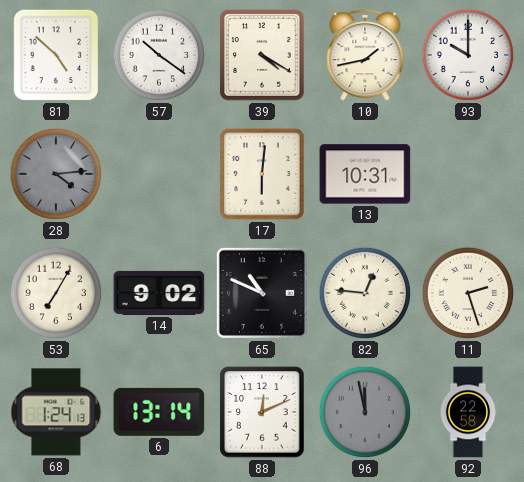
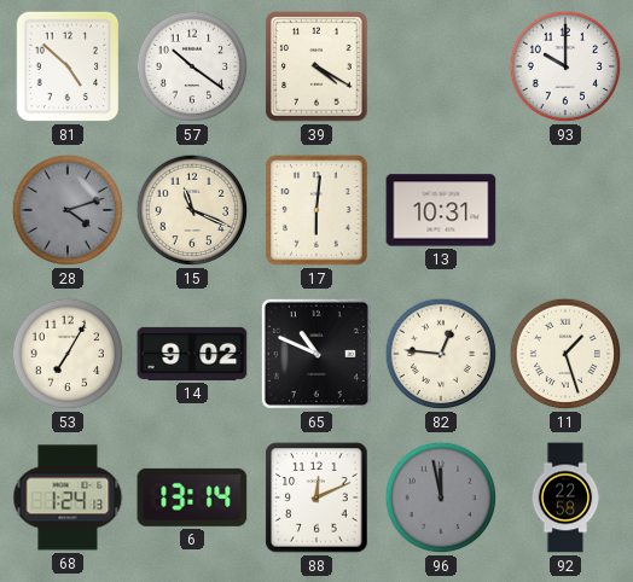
10: 1:43 -> none (365, 55)
28: 4:14 -> 4:12 (68, 210)
15: none -> 11:19 (192, 210)
11: 2:27 -> 1:27 (565, 354)
